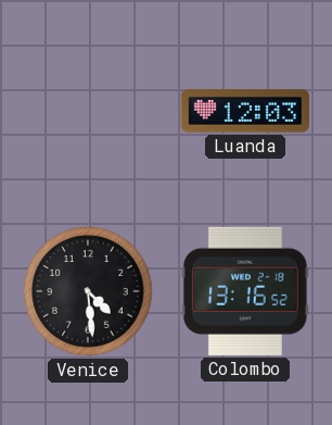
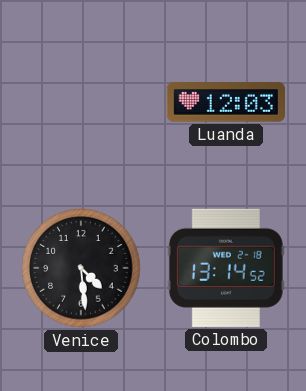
Colombo: 13:16 -> 13:14 (226, 268)
